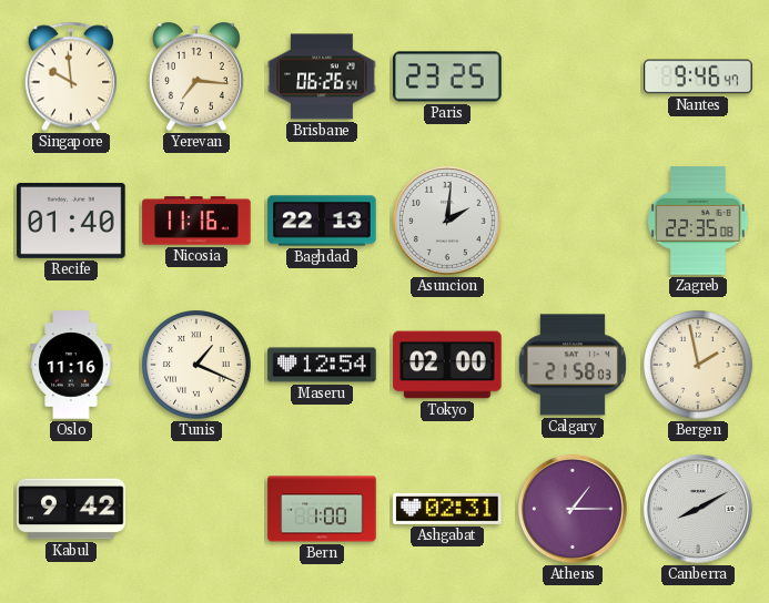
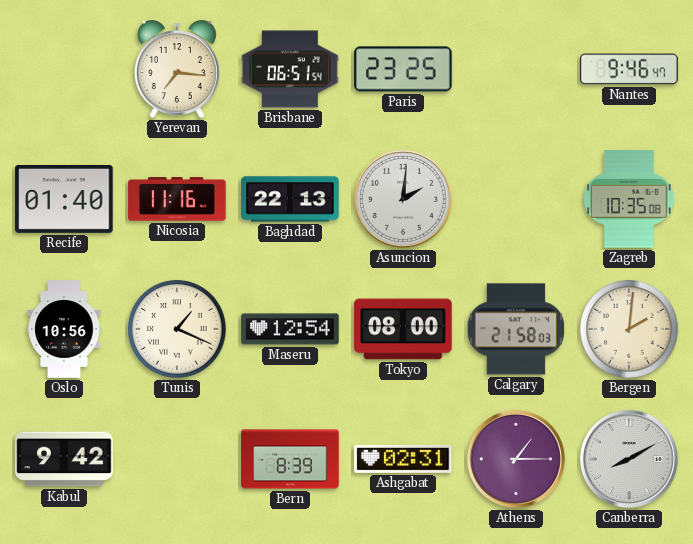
Singapore: 9:59 -> none (70, 76)
Brisbane: 06:26 -> 06:51 (290, 69)
Zagreb: 22:35 -> 10:35 (629, 199)
Oslo: 11:16 -> 10:56 (64, 329)
Tokyo: 02:00 -> 08:00 (403, 329)
Bergen: 1:58 -> 2:01 (629, 329)
Bern: 1:00 -> 8:39 (290, 459)
